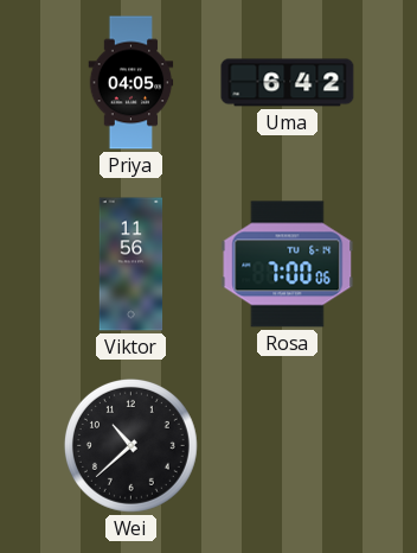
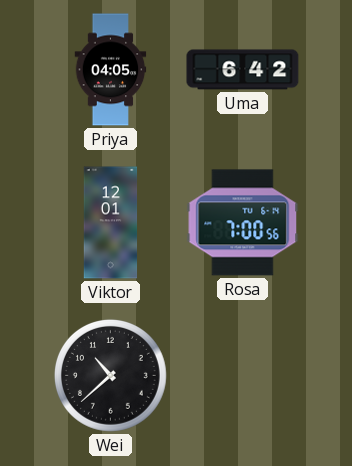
Viktor: 11:56 -> 12:01 (111, 223)
Rosa: 7:00:06 -> 7:00:56 (243, 223)
